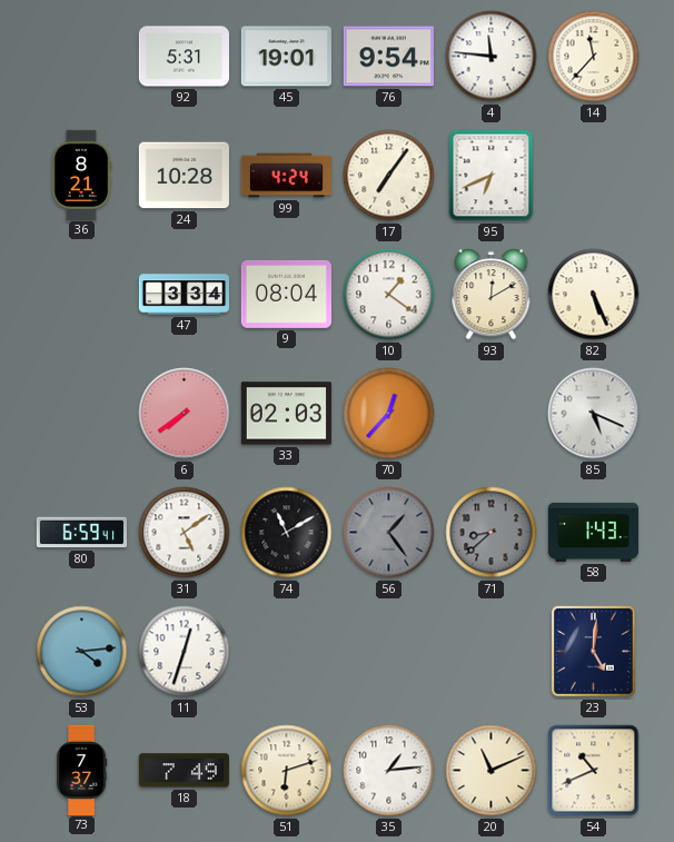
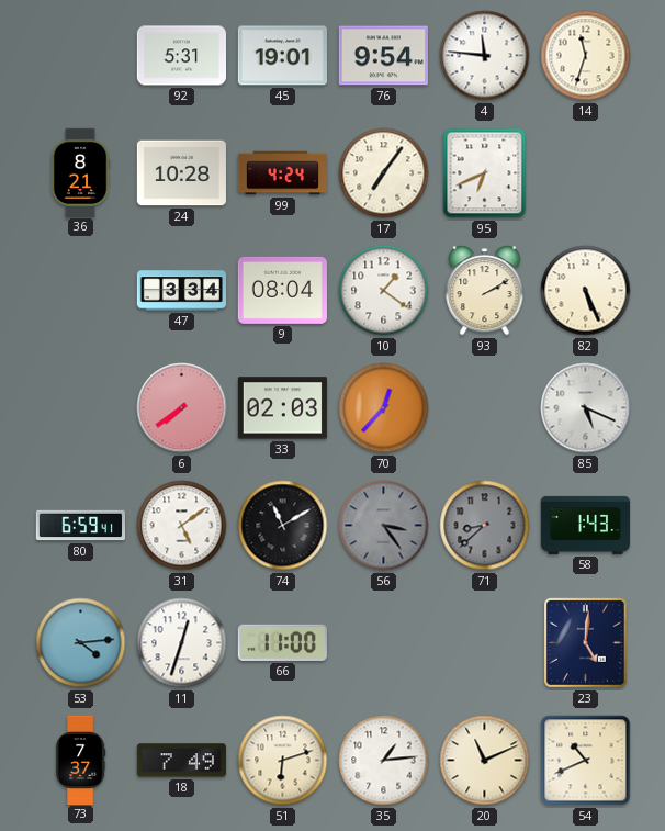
14: 11:37 -> 11:33 (586, 56)
93: 12:10 -> 2:10 (485, 291)
56: 1:24 -> 3:24 (384, 526)
66: none -> 11:00 (282, 642)
